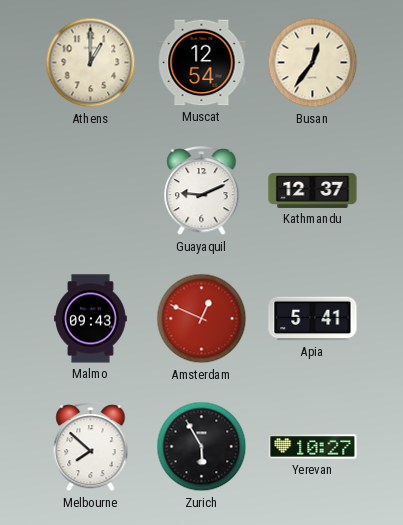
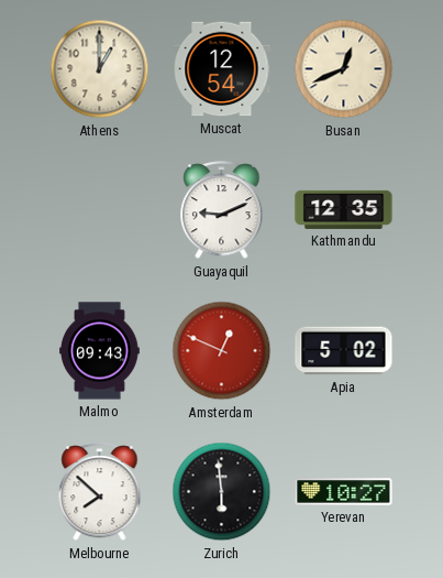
Busan: 12:36 -> 12:41 (344, 69)
Kathmandu: 12:37 -> 12:35 (344, 209)
Apia: 5:41 -> 5:02 (344, 351)
Zurich: 5:55 -> 5:59 (222, 492)
